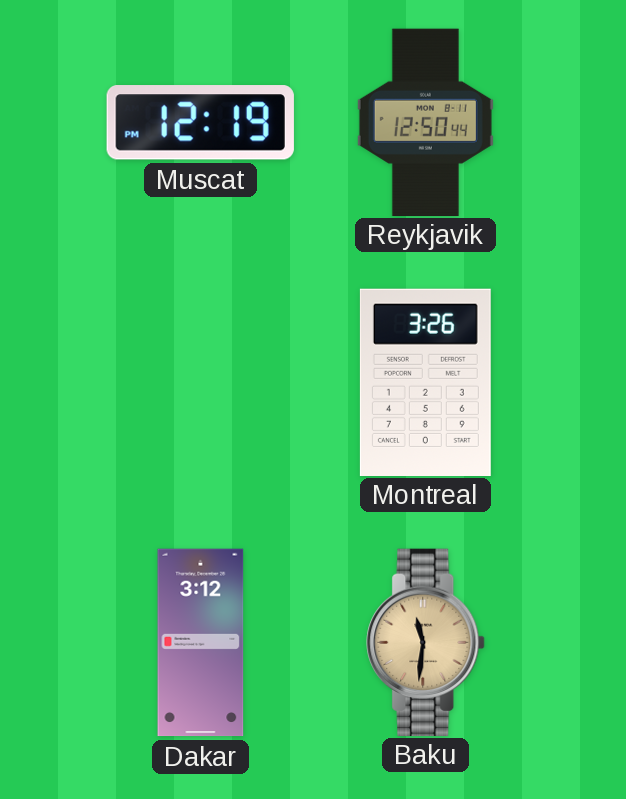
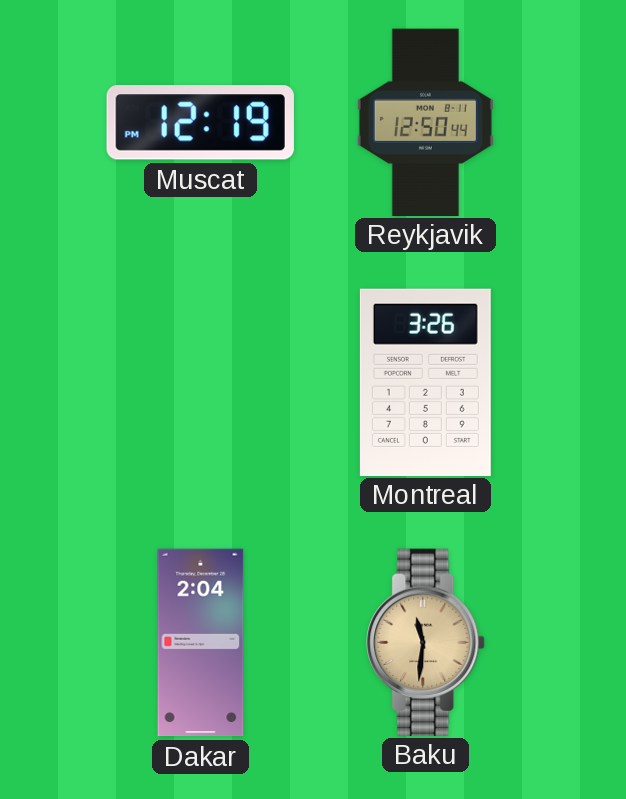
Dakar: 3:12 -> 2:04 (201, 643)
